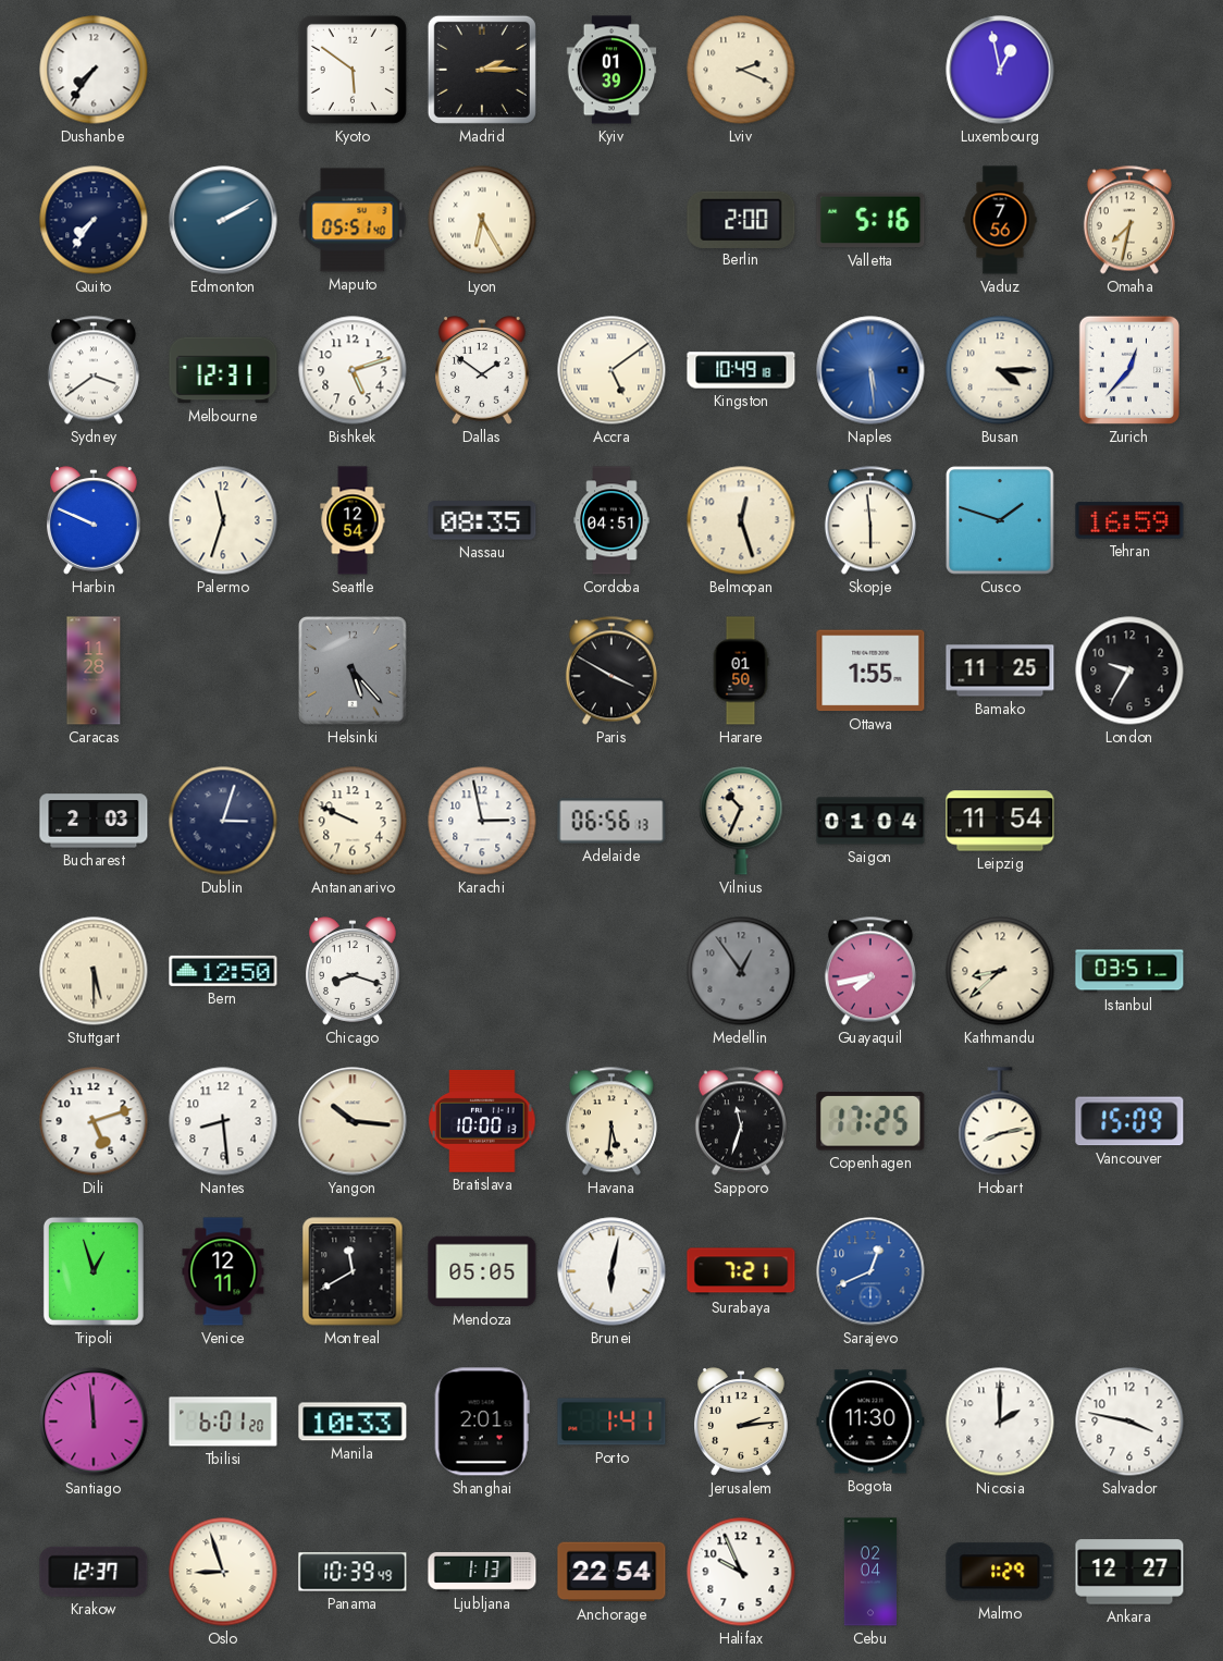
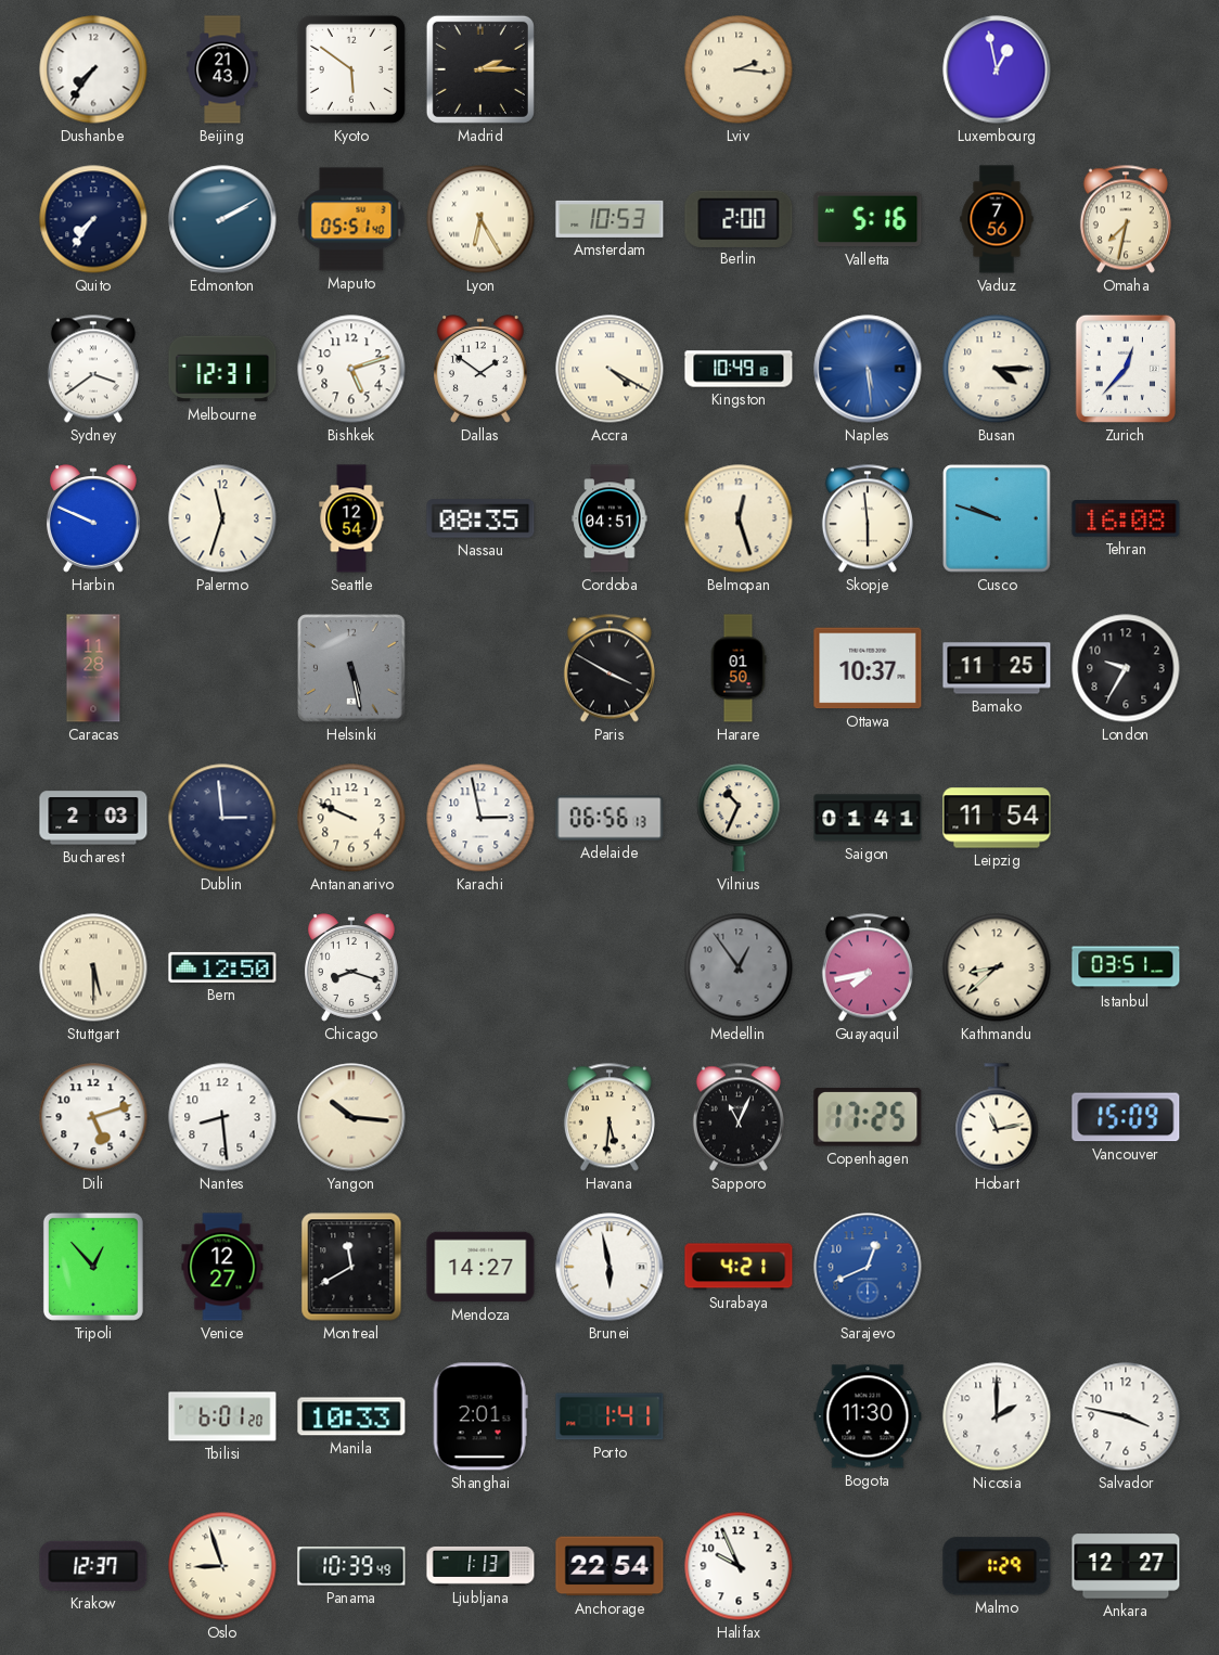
Beijing: none -> 21:43 (222, 69)
Kyiv: 01:39 -> none (611, 70)
Lviv: 2:19 -> 2:16 (739, 69)
Amsterdam: none -> 10:53 (609, 219)
Accra: 5:09 -> 4:20 (609, 369)
Cusco: 1:48 -> 9:48 (997, 518)
Tehran: 16:59 -> 16:08 (1126, 518)
Helsinki: 5:23 -> 5:28 (351, 668)
Ottawa: 1:55 -> 10:37 (868, 668)
Dublin: 3:03 -> 2:59 (222, 818)
Saigon: 01:04 -> 01:41 (868, 818)
Bratislava: 10:00 -> none (482, 1121)
Sapporo: 11:33 -> 11:04 (739, 1117)
Hobart: 8:13 -> 11:13 (997, 1117)
Tripoli: 12:57 -> 12:53 (93, 1267)
Venice: 12:11 -> 12:27 (222, 1267)
Mendoza: 05:05 -> 14:27 (480, 1267)
Brunei: 6:02 -> 5:58 (609, 1267)
Surabaya: 7:21 -> 4:21 (739, 1267)
Santiago: 11:59 -> none (94, 1422)
Jerusalem: 2:14 -> none (742, 1422)
Cebu: 02:04 -> none (870, 1572)
